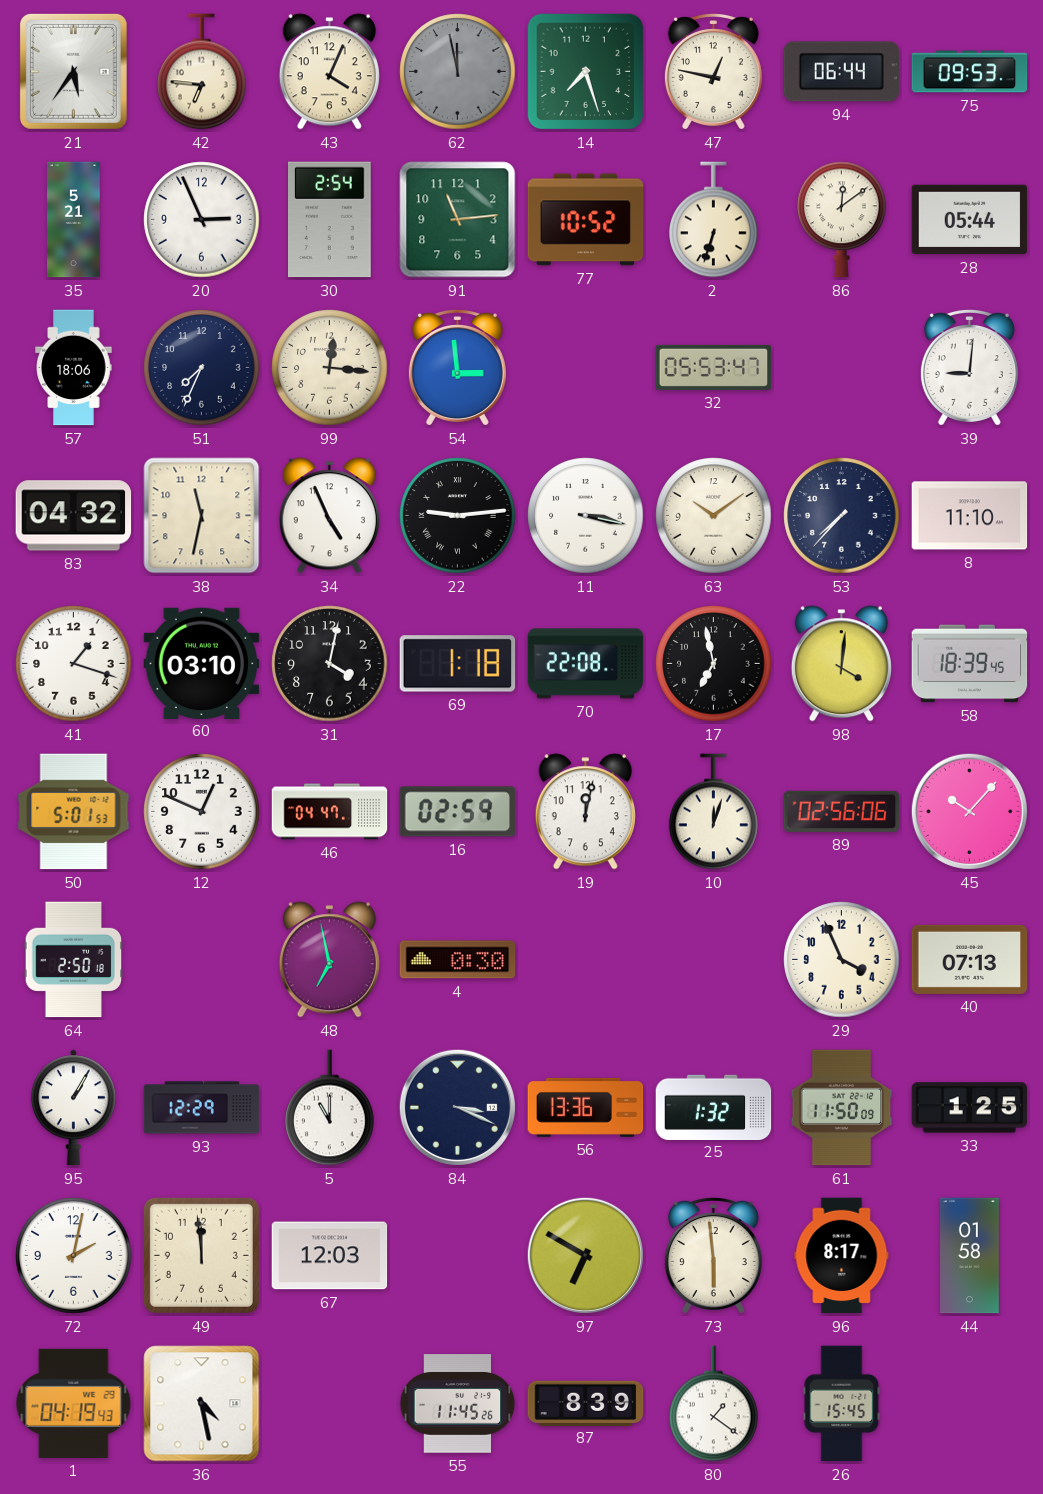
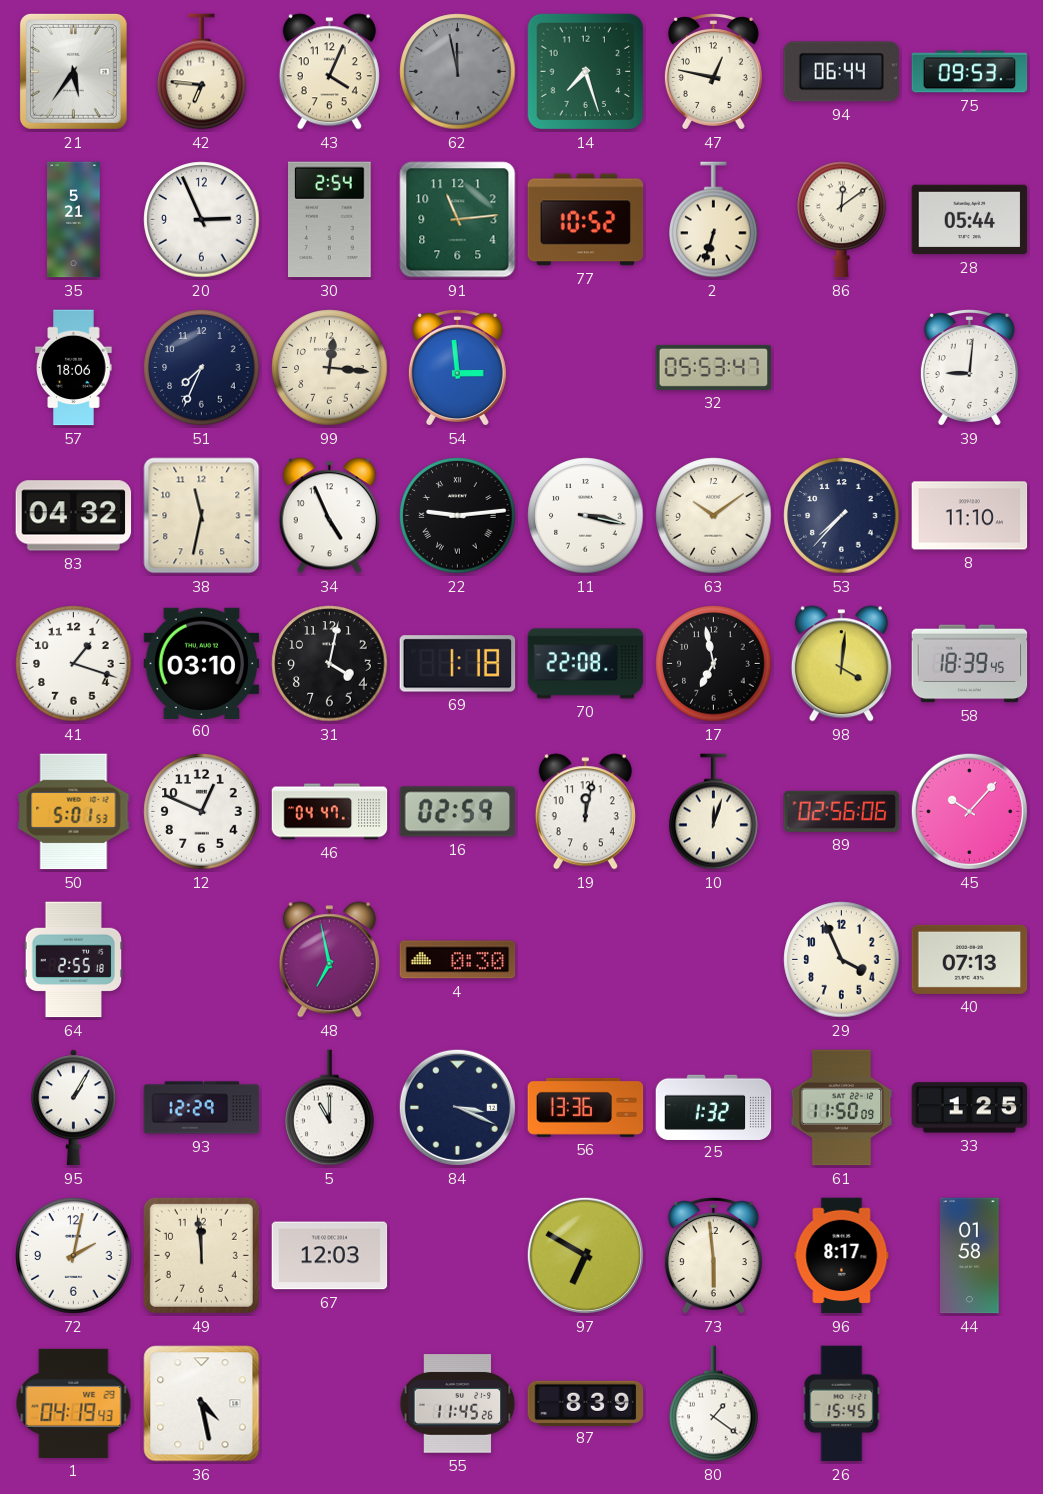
64: 2:50 -> 2:55 (74, 960)
